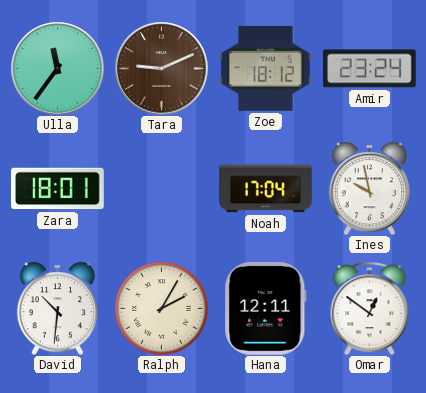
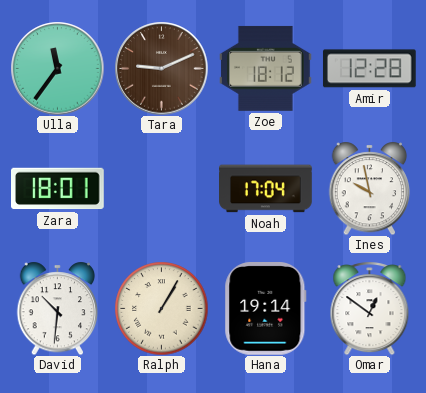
Amir: 23:24 -> 12:28 (369, 69)
Ralph: 2:05 -> 1:05 (161, 308)
Hana: 12:11 -> 19:14 (266, 309)
